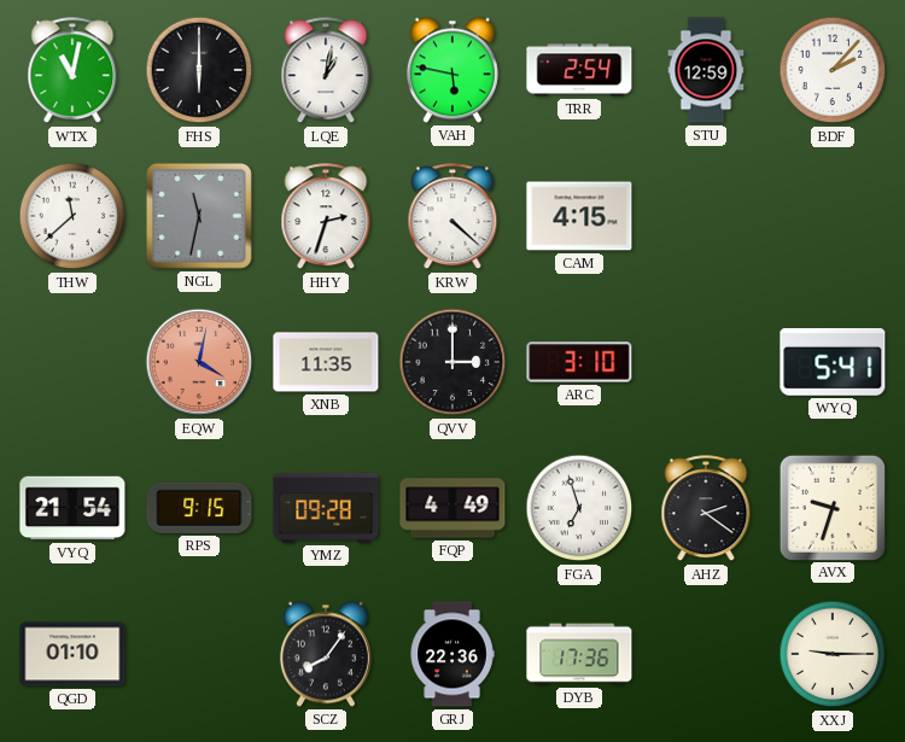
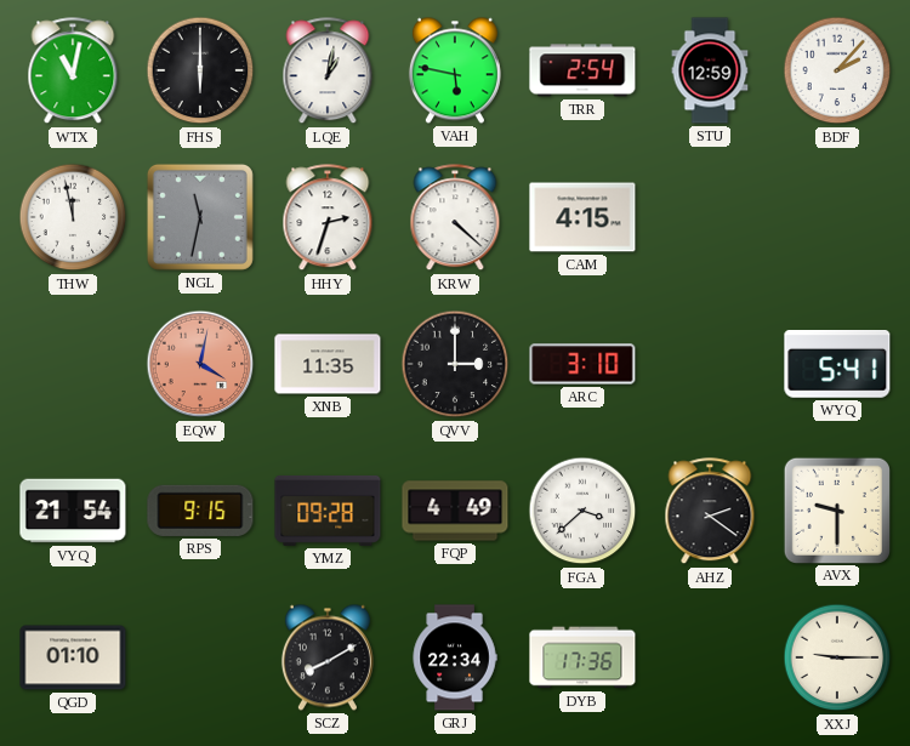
THW: 11:38 -> 11:58 (73, 217)
FGA: 6:57 -> 3:38 (582, 511)
AVX: 9:33 -> 9:30 (836, 509)
SCZ: 8:06 -> 8:10 (328, 657)
GRJ: 22:36 -> 22:34 (455, 657)
